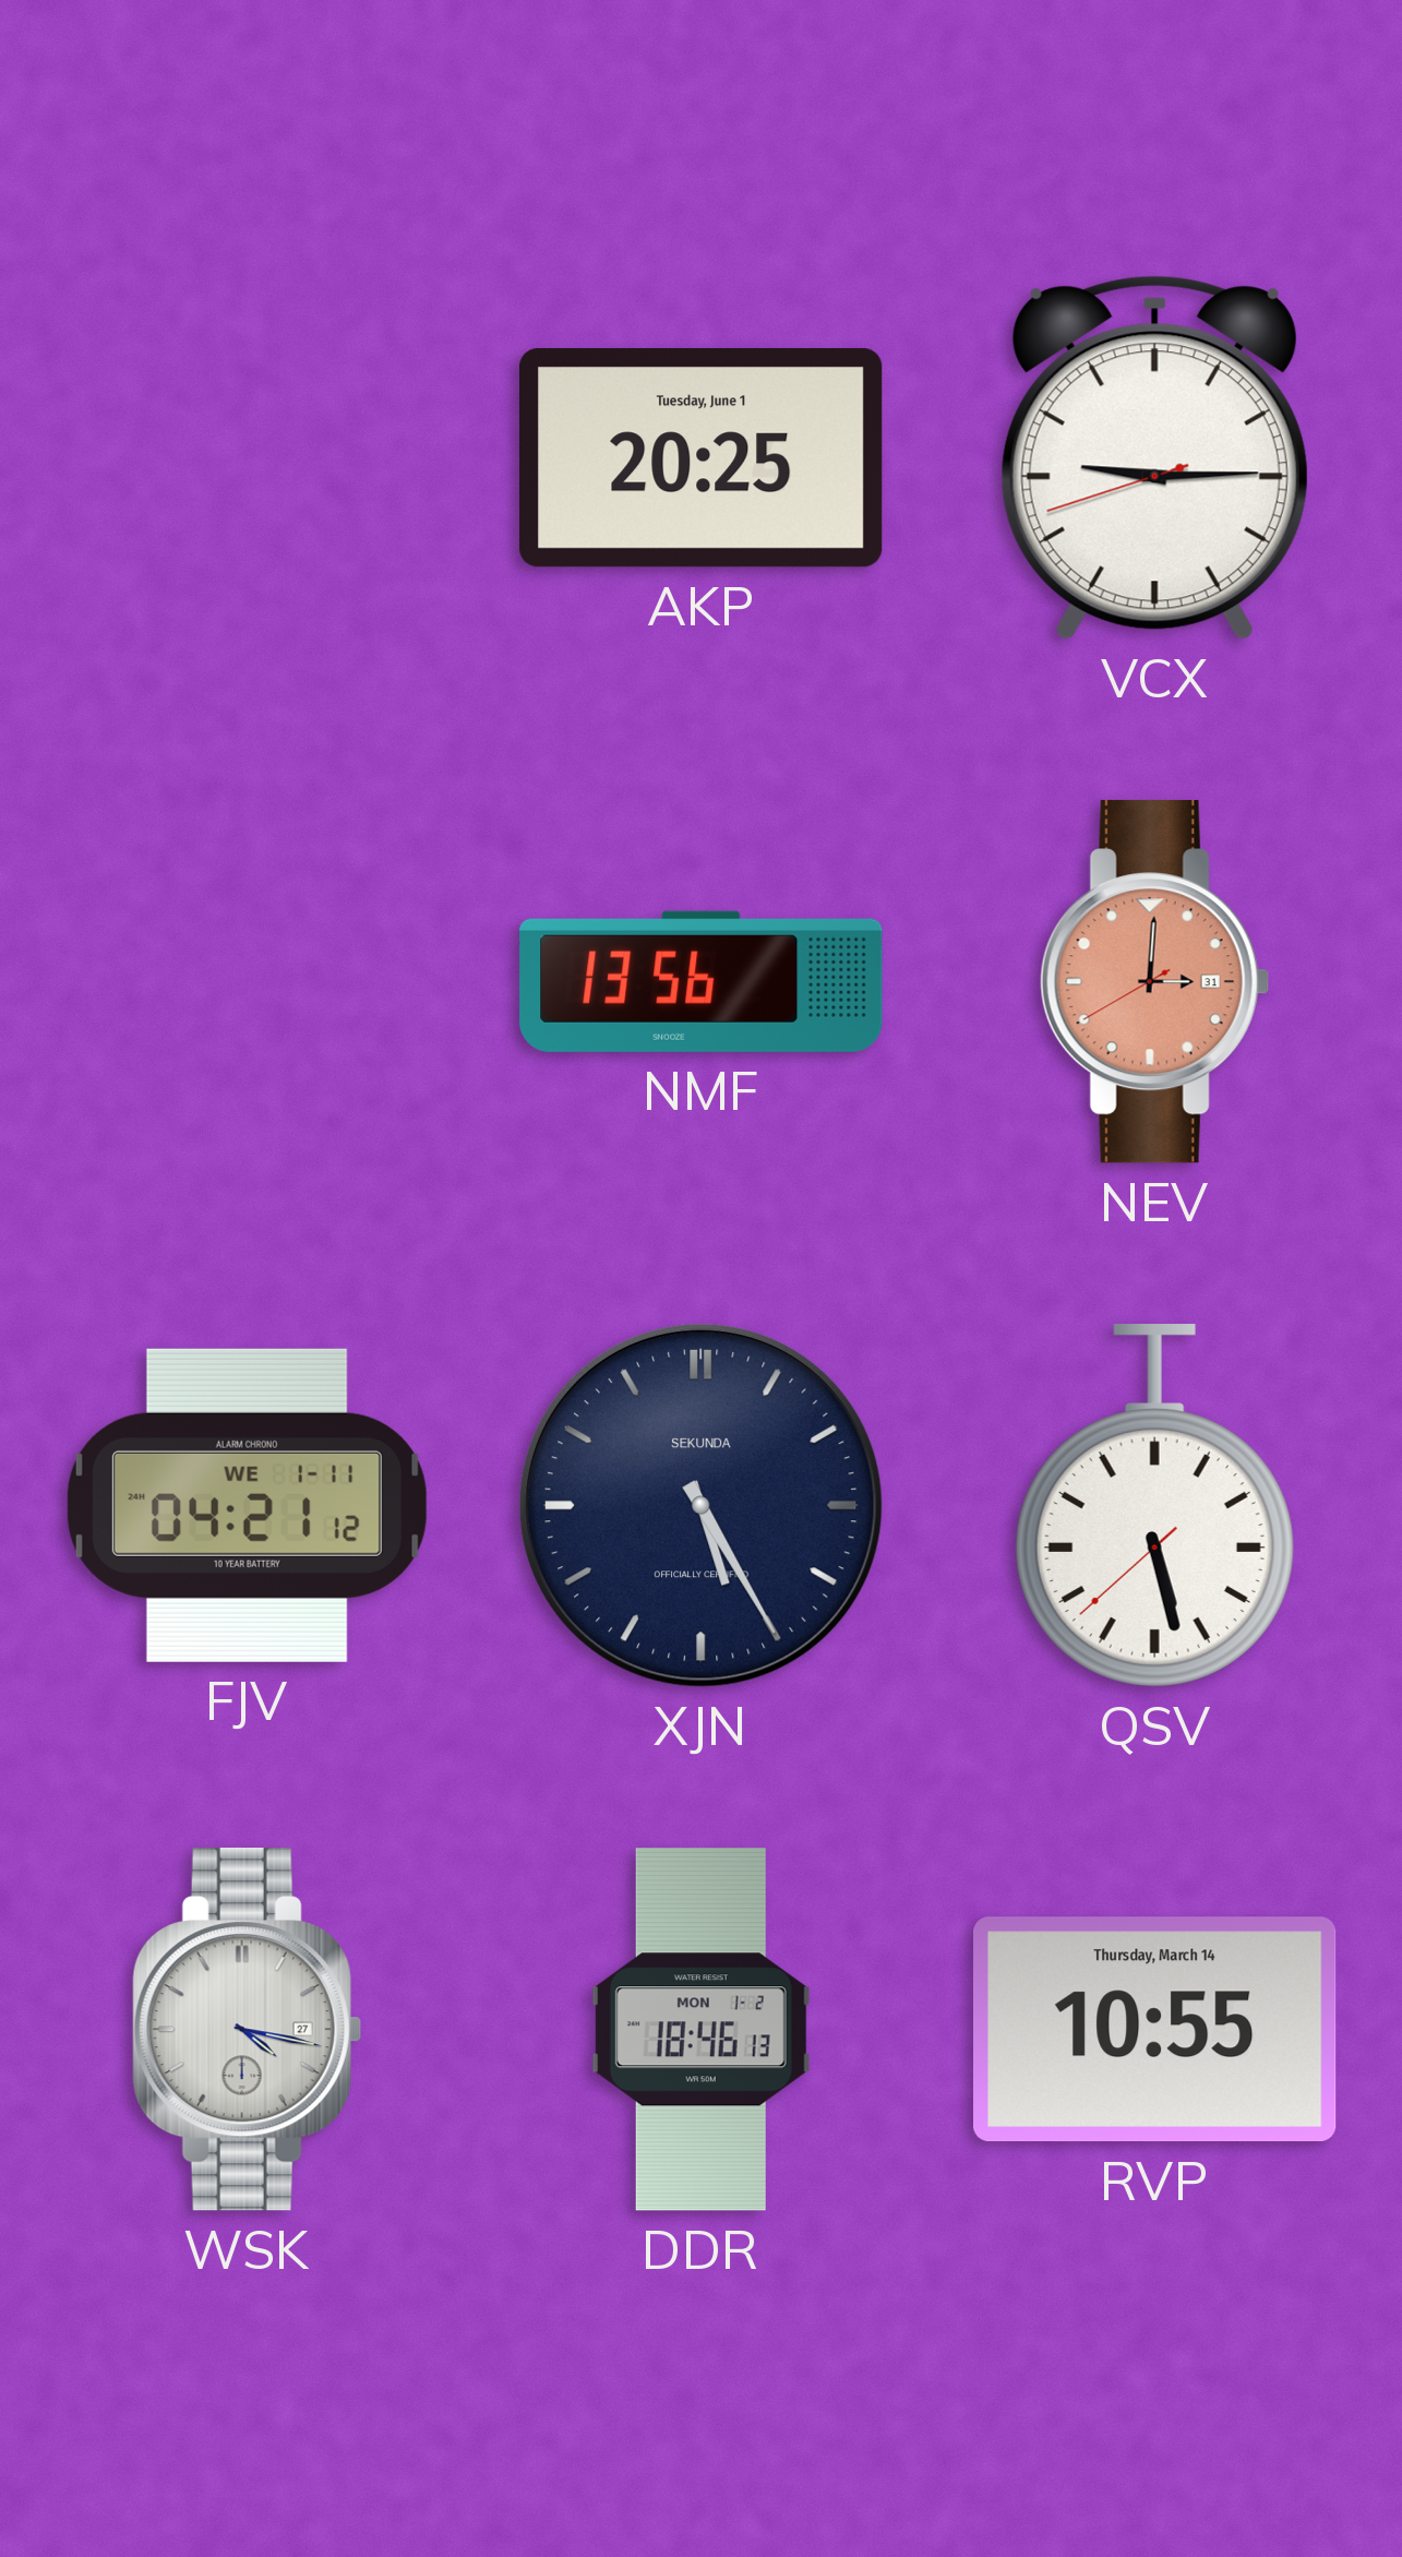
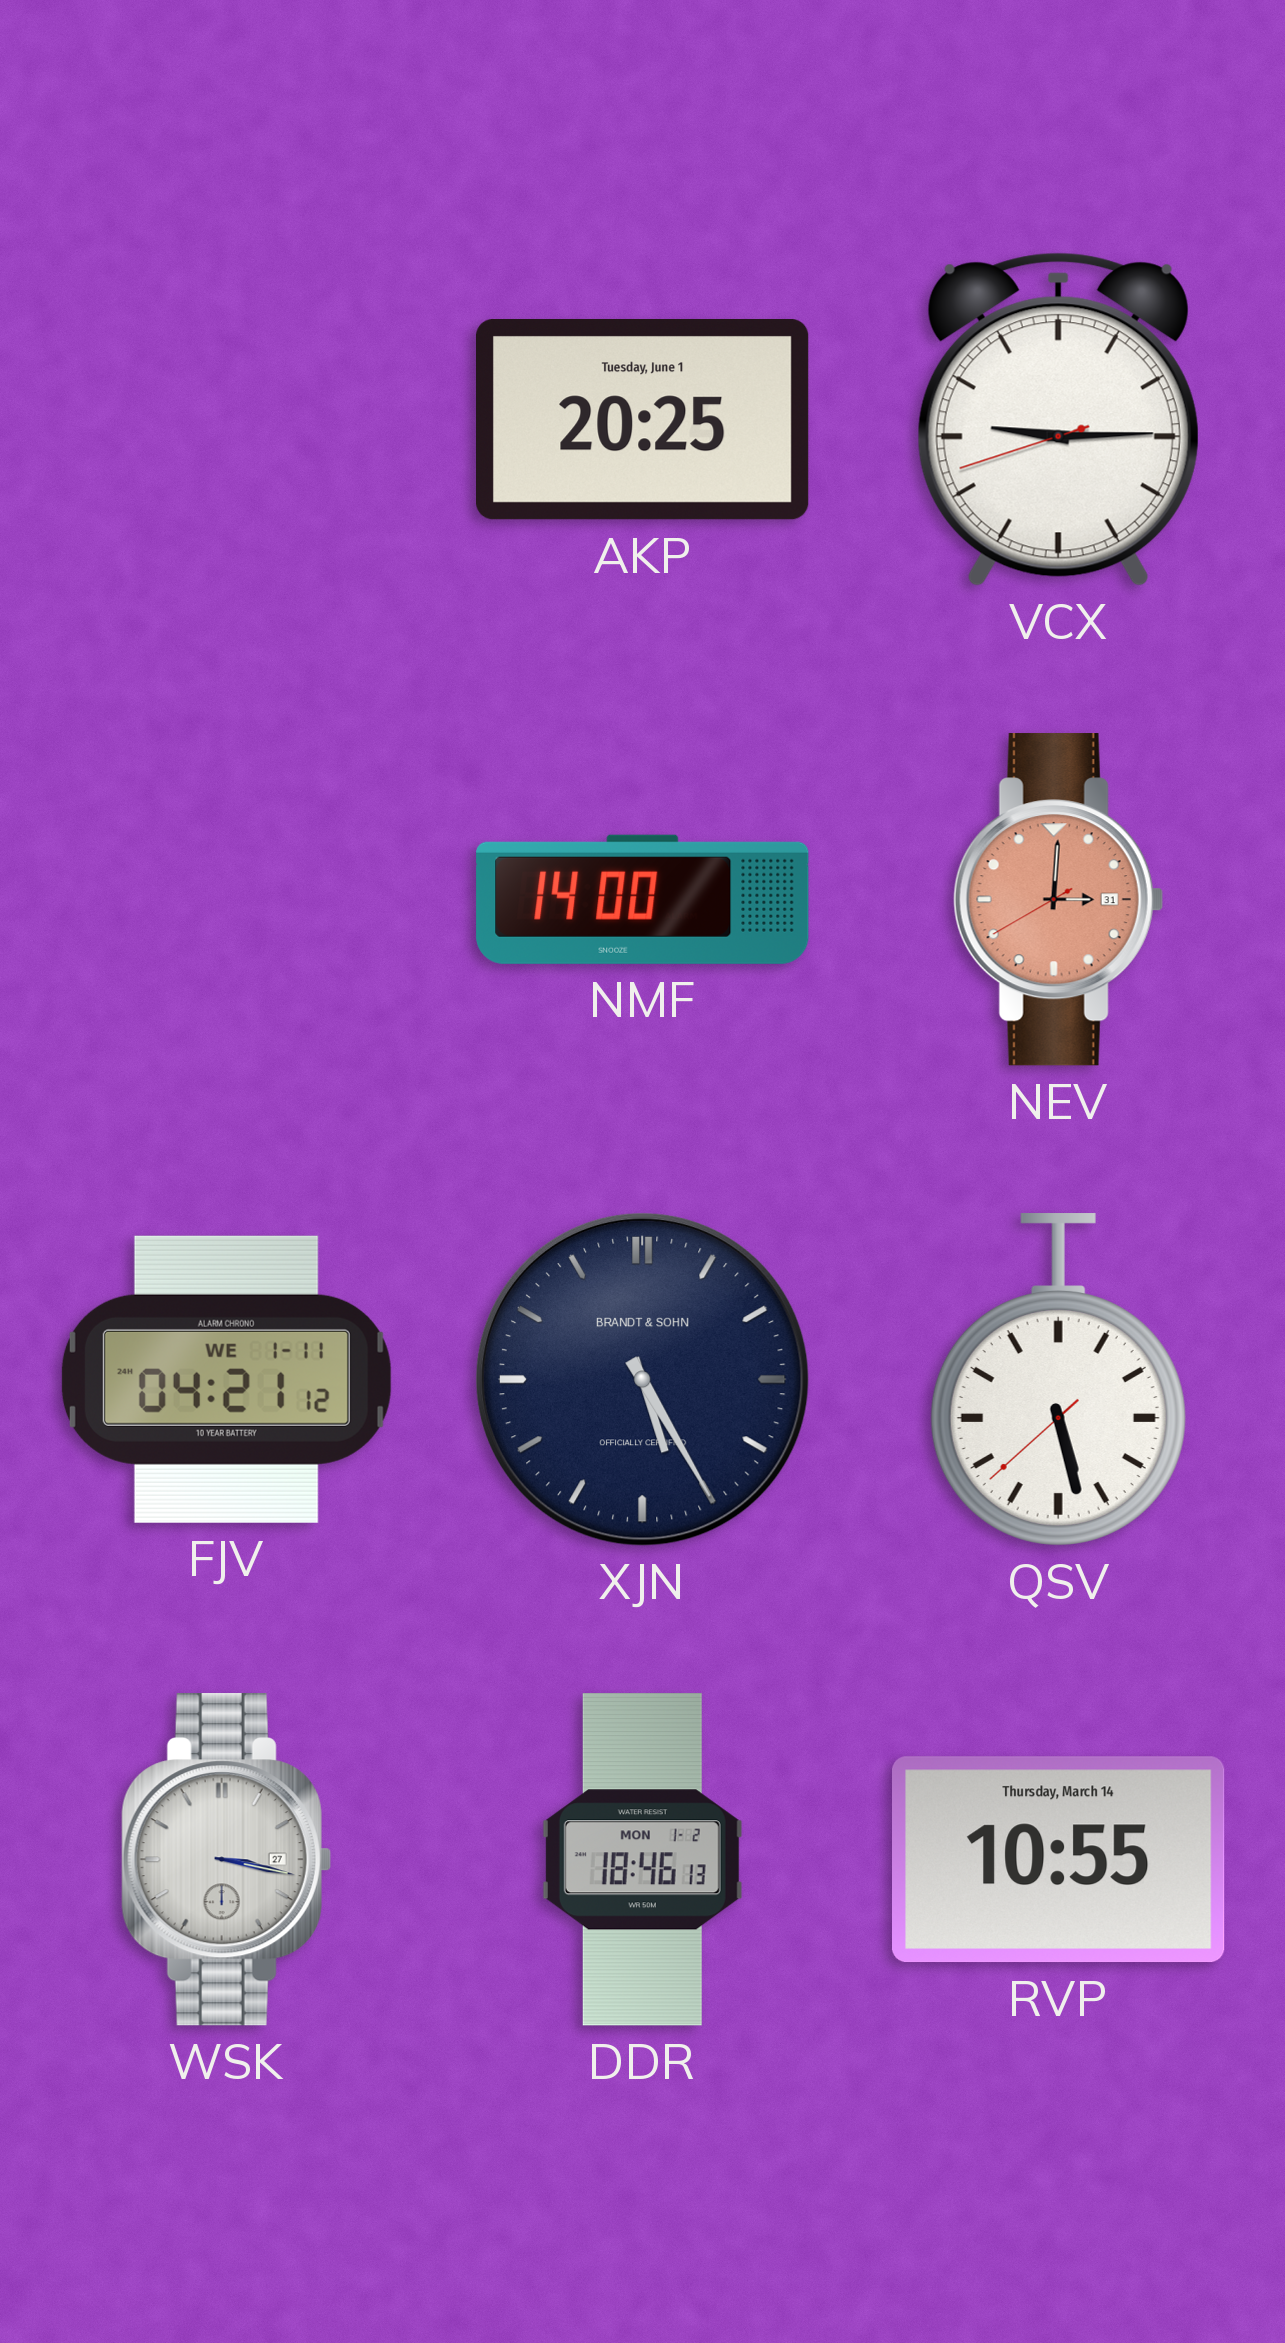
NMF: 13:56 -> 14:00 (643, 899)
XJN brand: SEKUNDA -> BRANDT & SOHN (642, 1379)
WSK: 4:17 -> 3:17 (226, 1860)
